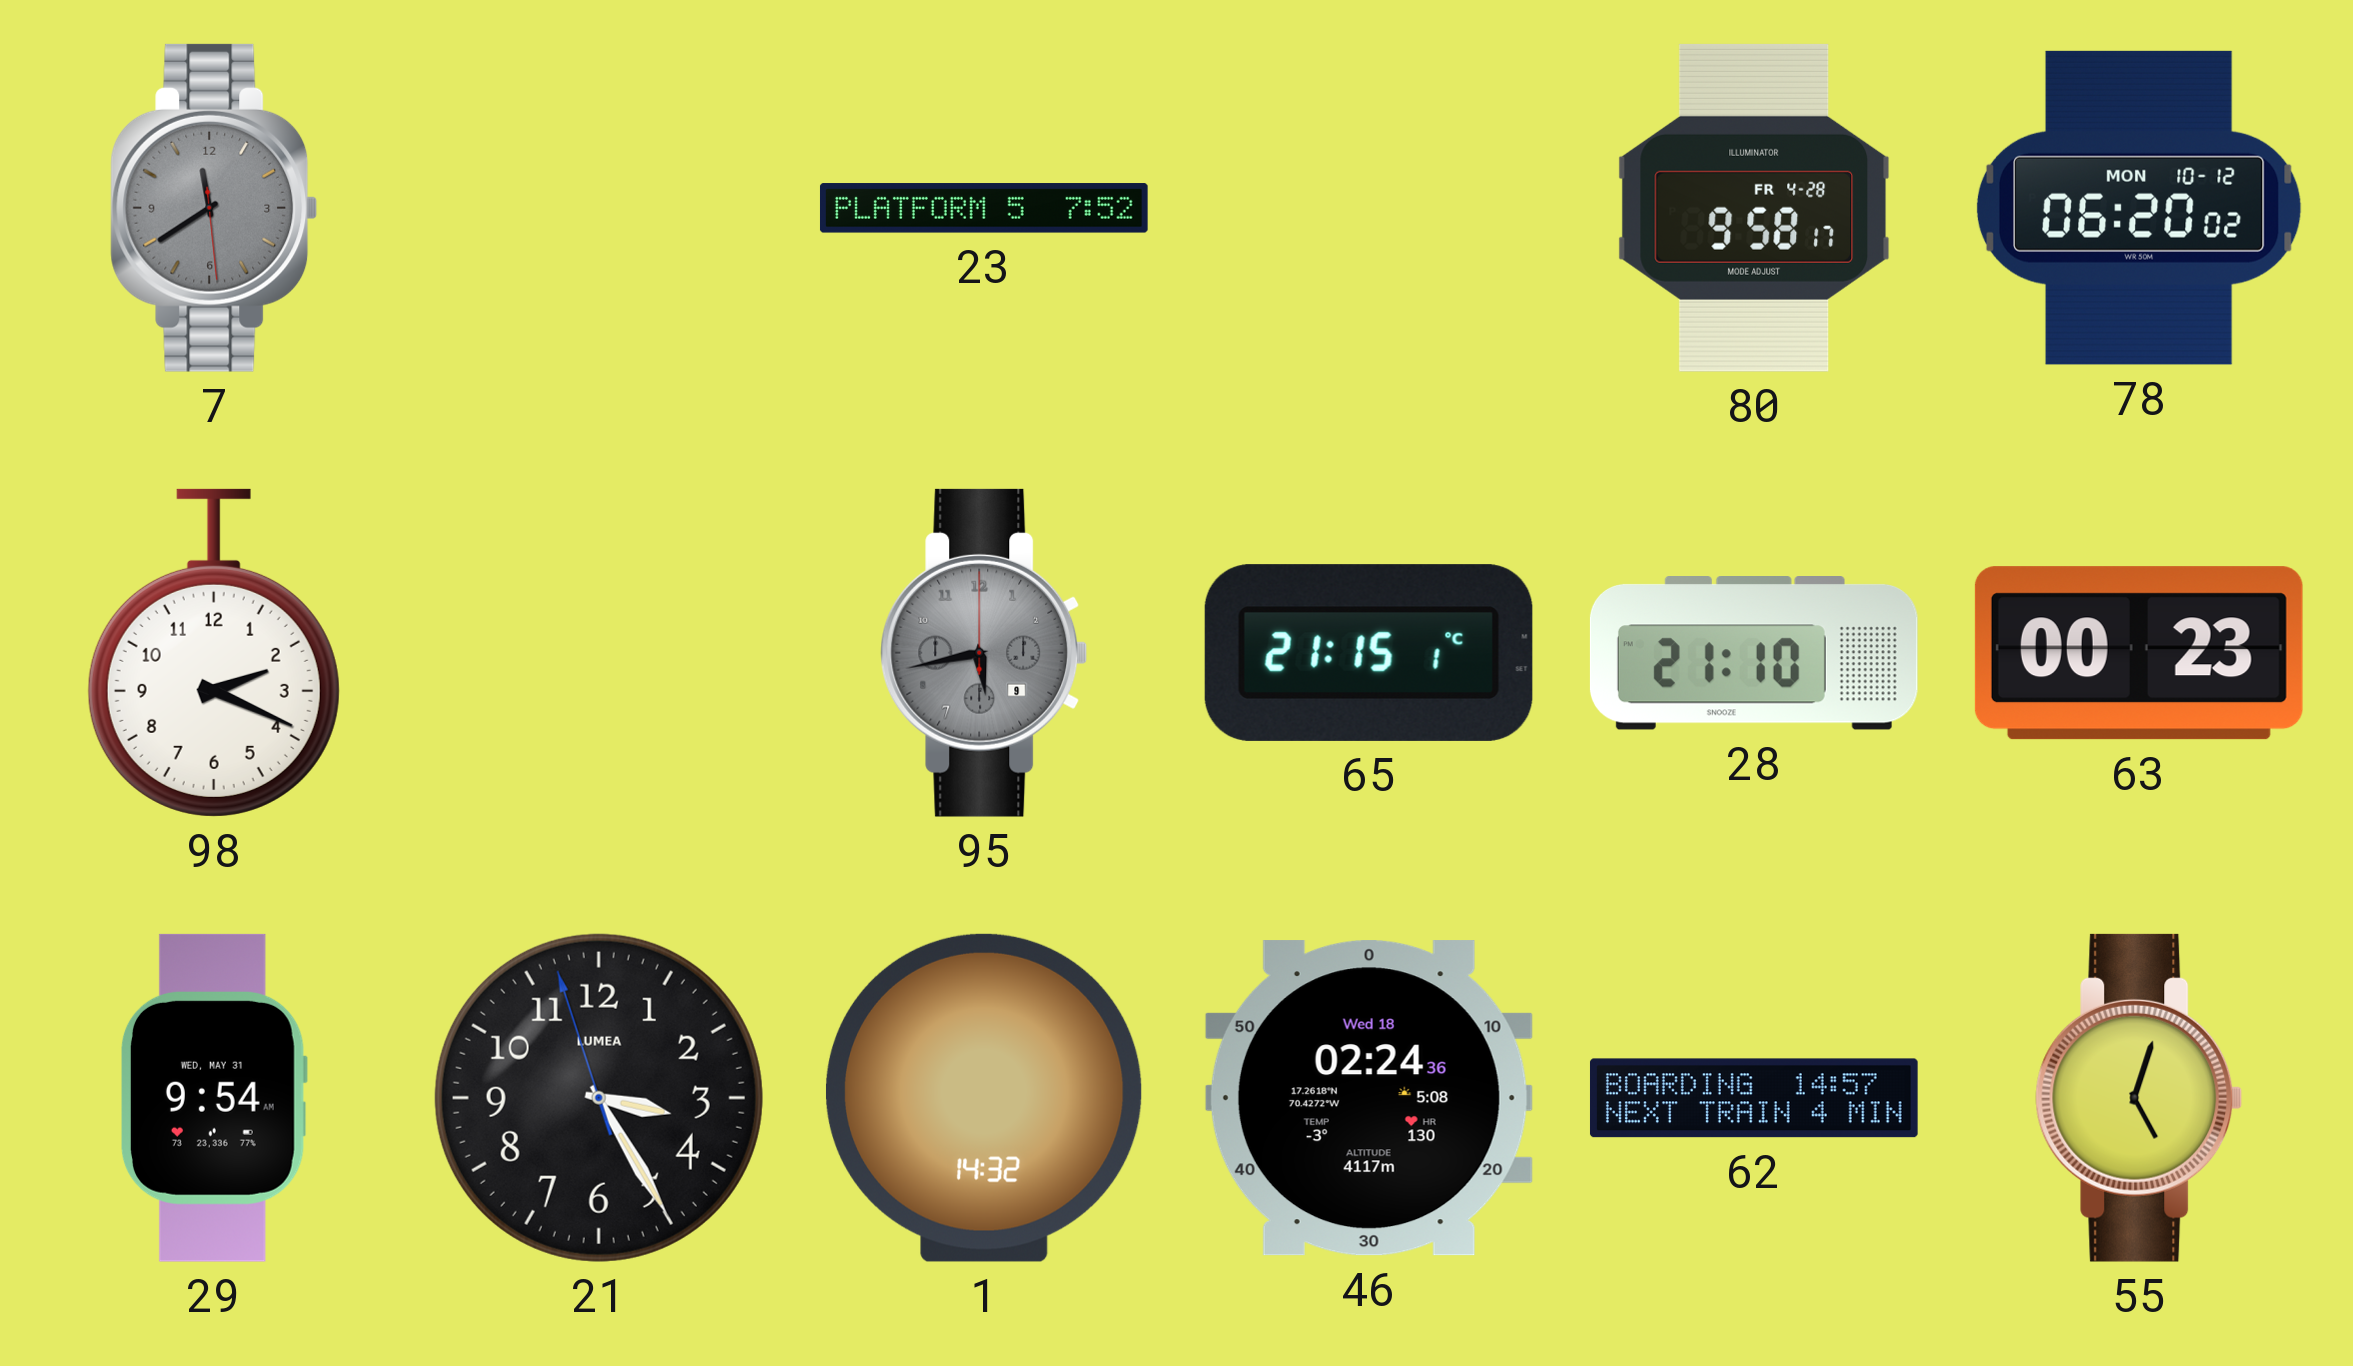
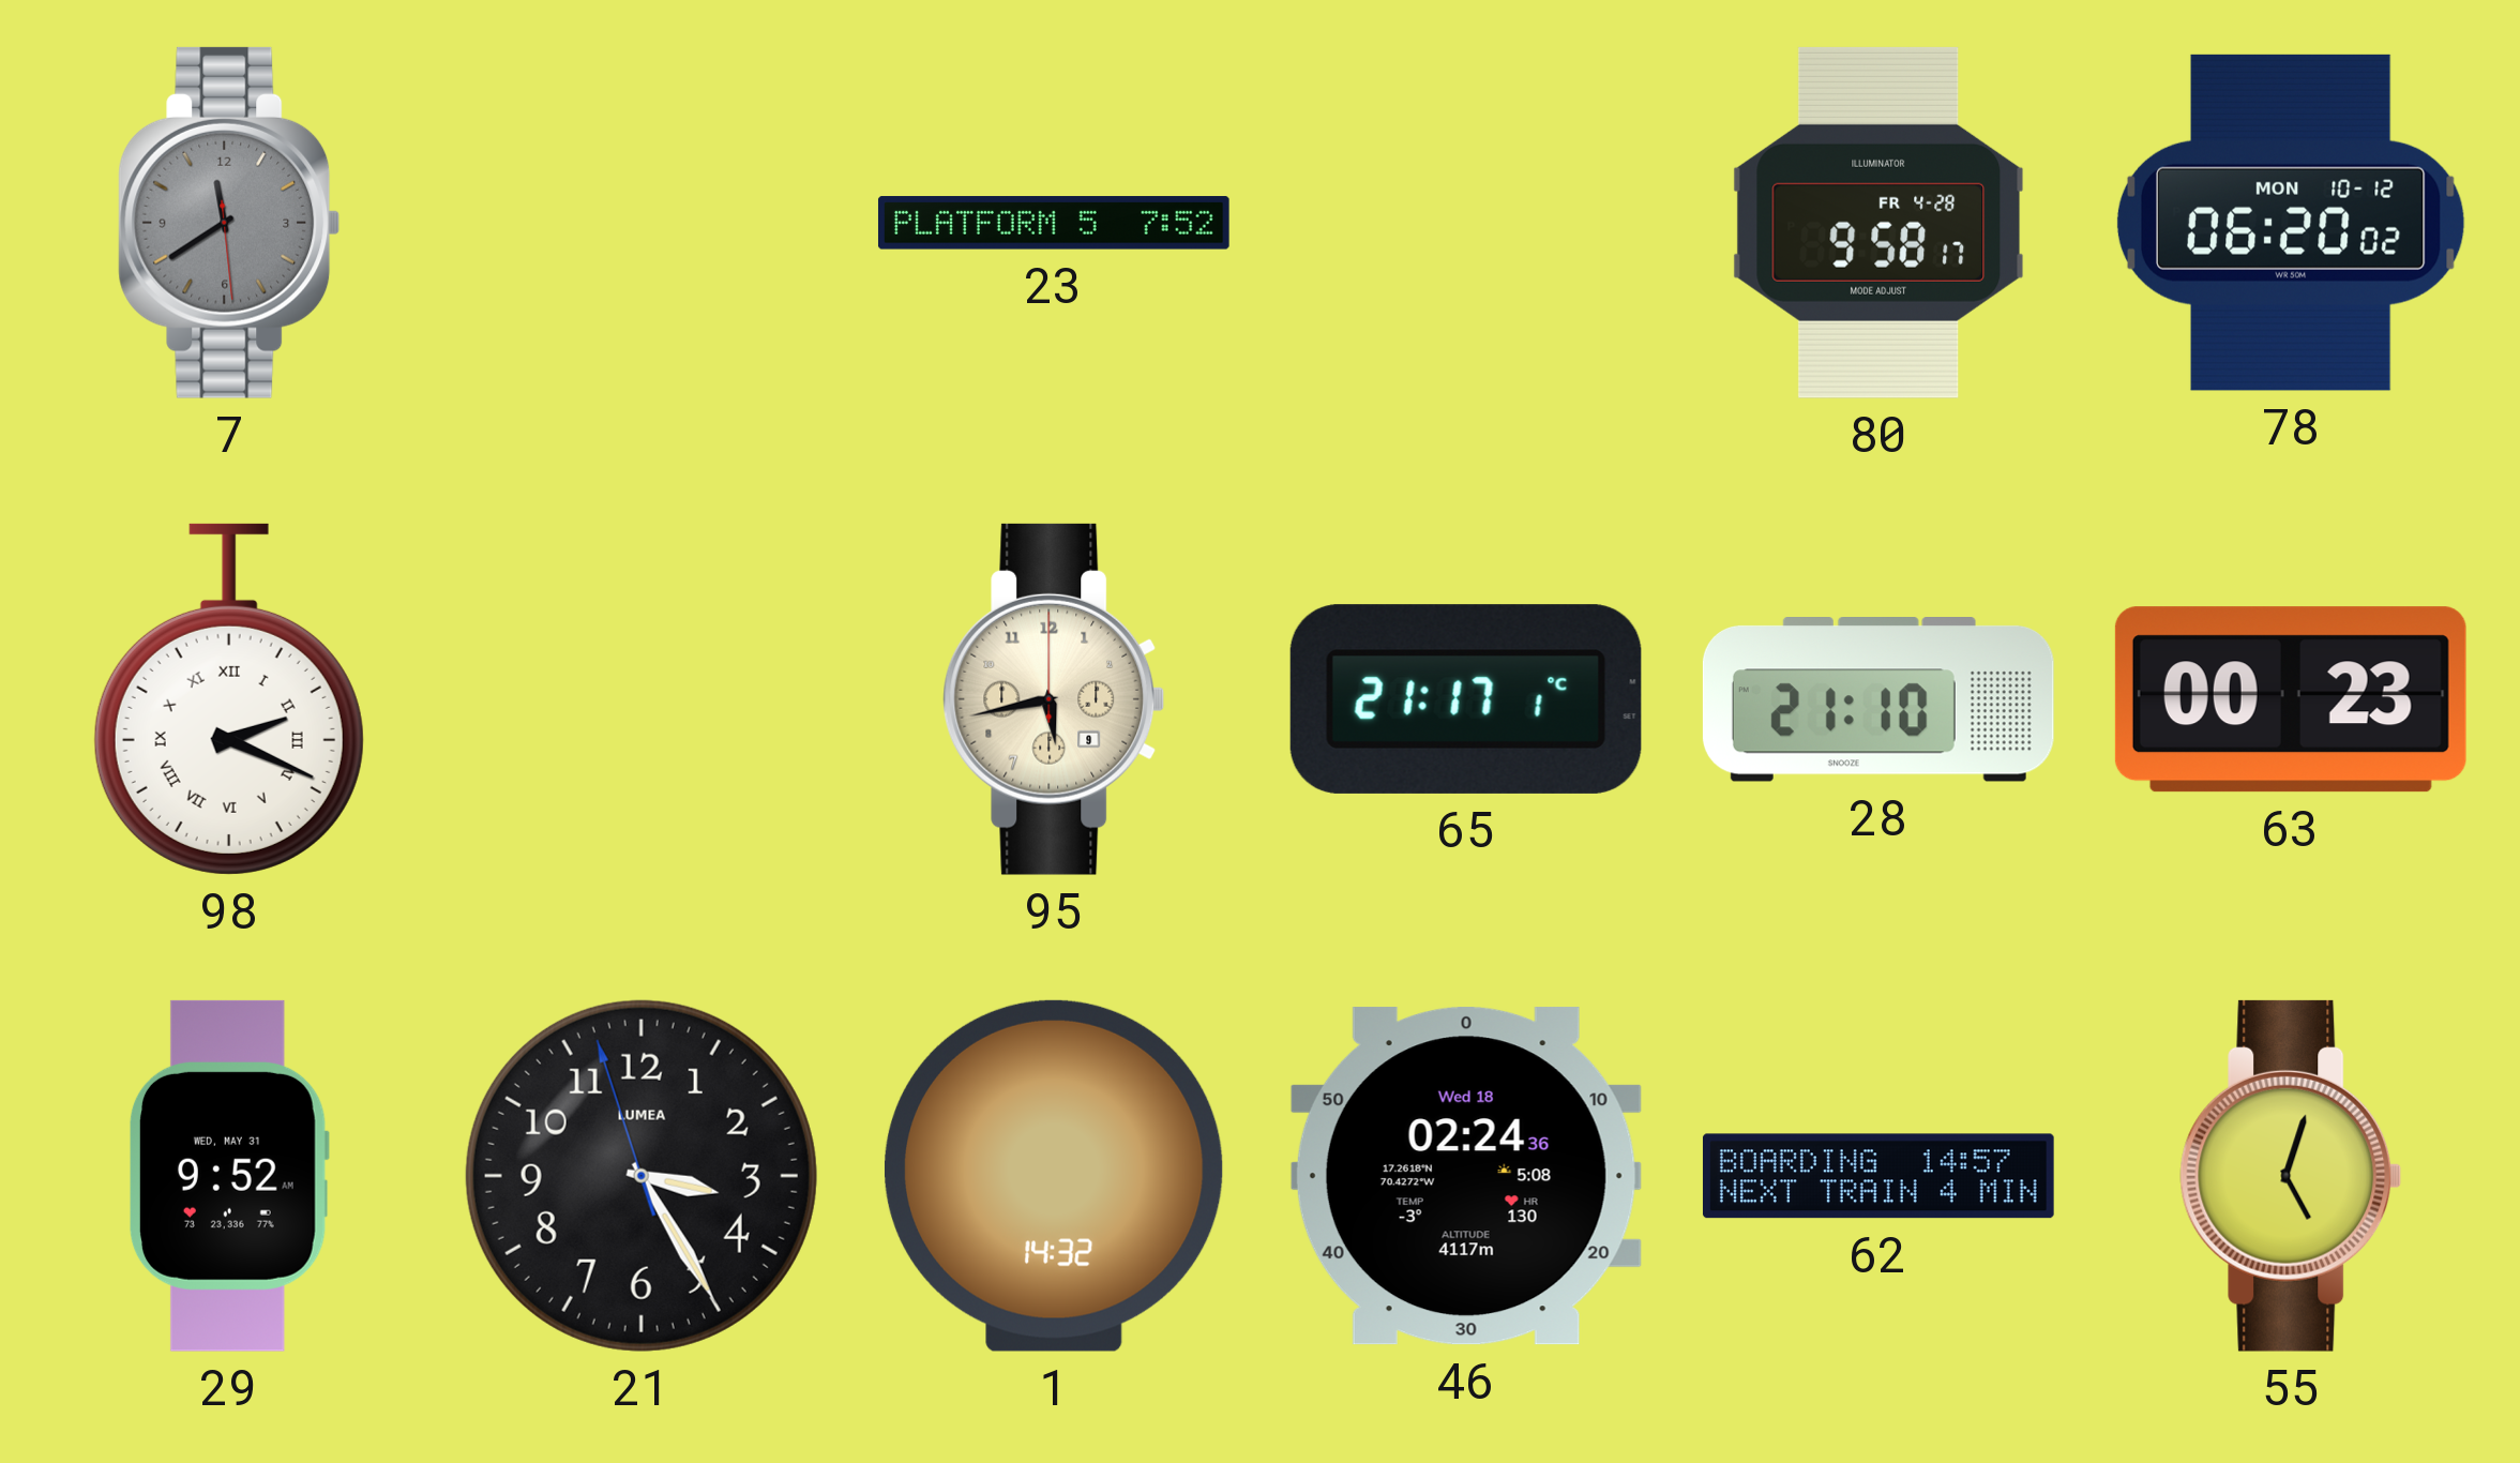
98 numerals: Arabic -> Roman (229, 699)
95 dial: grey -> cream (1054, 699)
65: 21:15 -> 21:17 (1466, 699)
29: 9:54 -> 9:52 (228, 1176)
